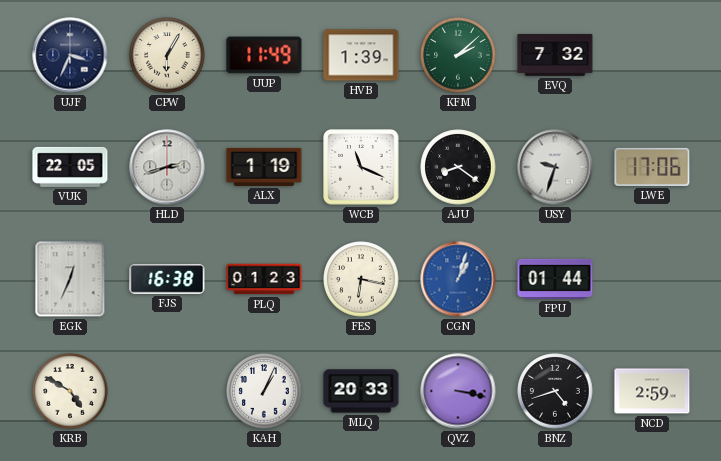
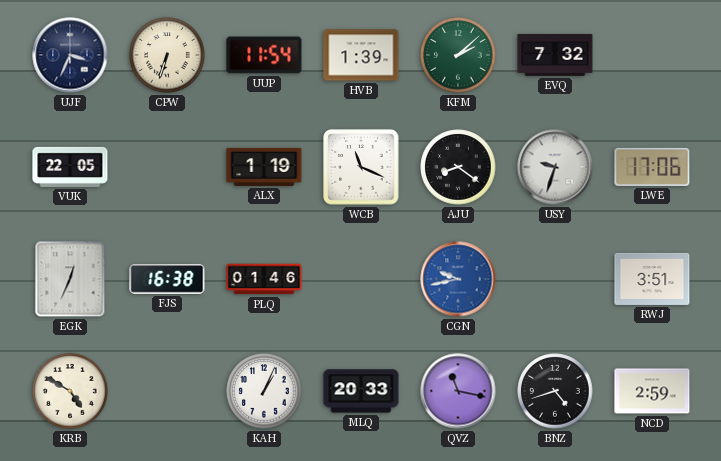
CPW: 6:05 -> 6:33 (167, 55)
UUP: 11:49 -> 11:54 (264, 55)
HLD: 2:42 -> none (167, 167)
PLQ: 01:23 -> 01:46 (264, 279)
FES: 6:17 -> none (361, 279)
CGN: 1:03 -> 9:43 (458, 279)
FPU: 01:44 -> none (555, 279)
RWJ: none -> 3:51 (652, 279)
QVZ: 3:17 -> 11:17 (458, 391)
